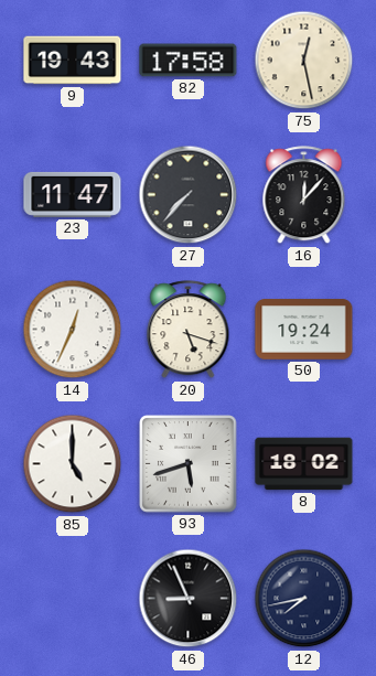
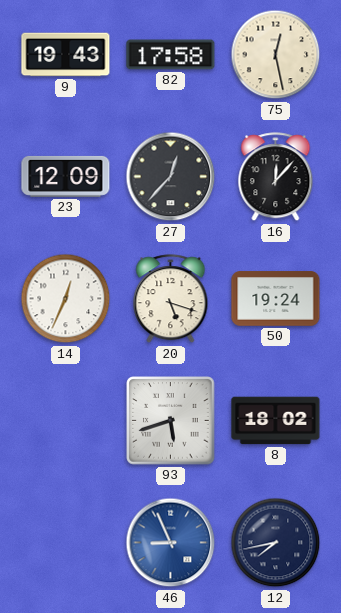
23: 11:47 -> 12:09 (66, 176)
27: 7:37 -> 12:37 (171, 177)
85: 5:00 -> none (73, 464)
46 dial: black -> blue (171, 543)
